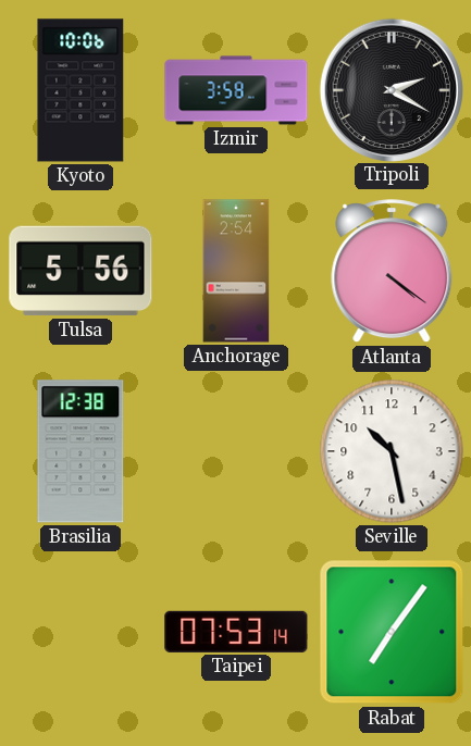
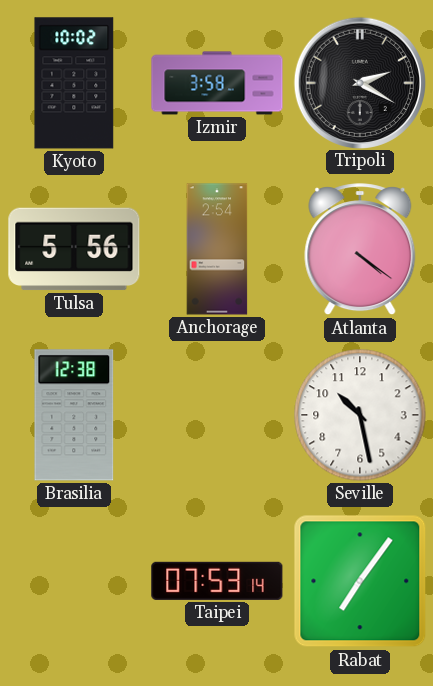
Kyoto: 10:06 -> 10:02 (74, 83)
